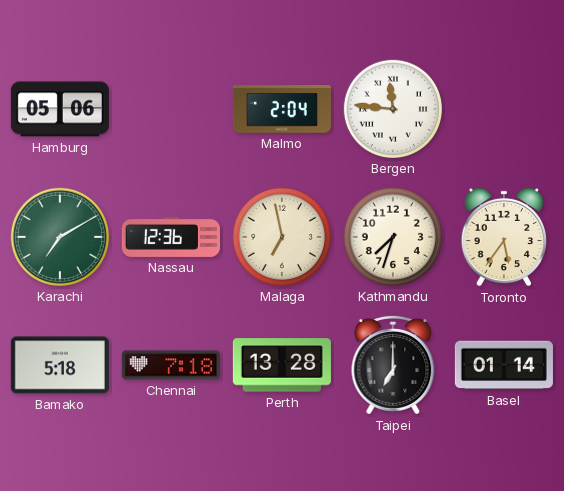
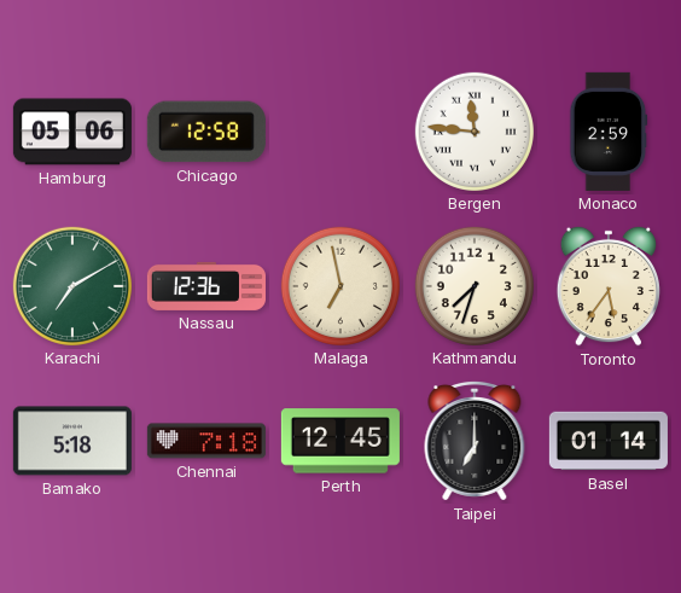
Chicago: none -> 12:58 (206, 132)
Malmo: 2:04 -> none (282, 109)
Monaco: none -> 2:59 (609, 132)
Perth: 13:28 -> 12:45 (340, 441)
